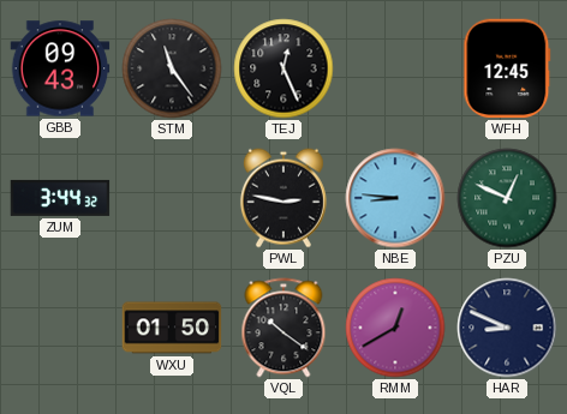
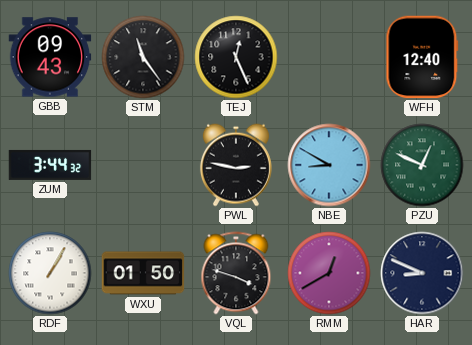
WFH: 12:45 -> 12:40 (422, 57)
NBE: 8:46 -> 8:50 (329, 165)
RDF: none -> 1:05 (50, 273)
VQL: 10:21 -> 3:48 (236, 273)
